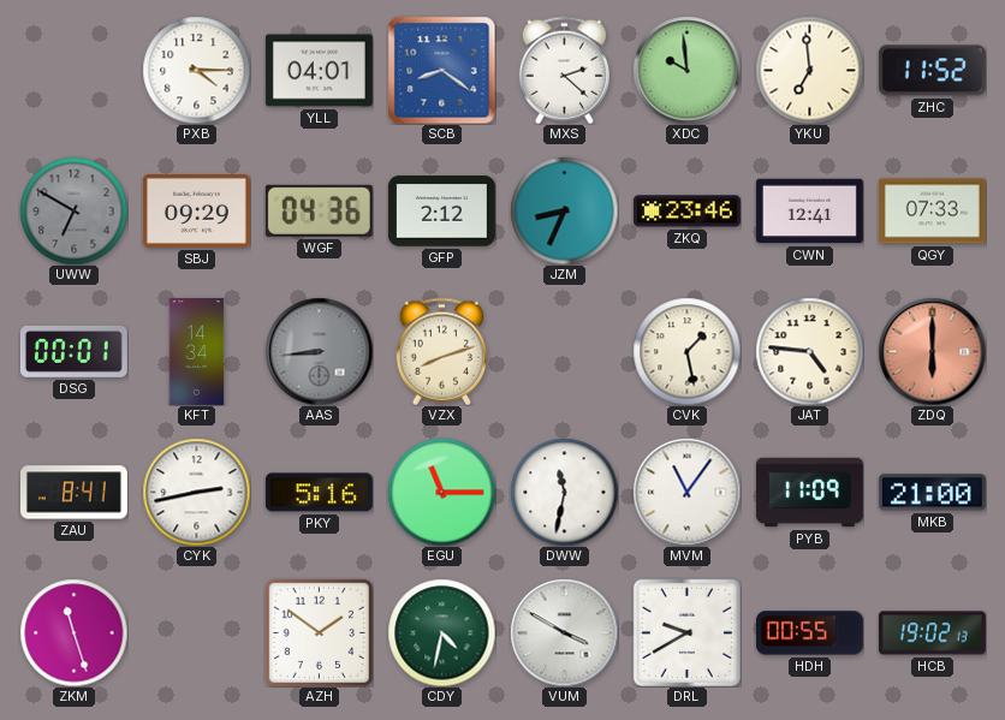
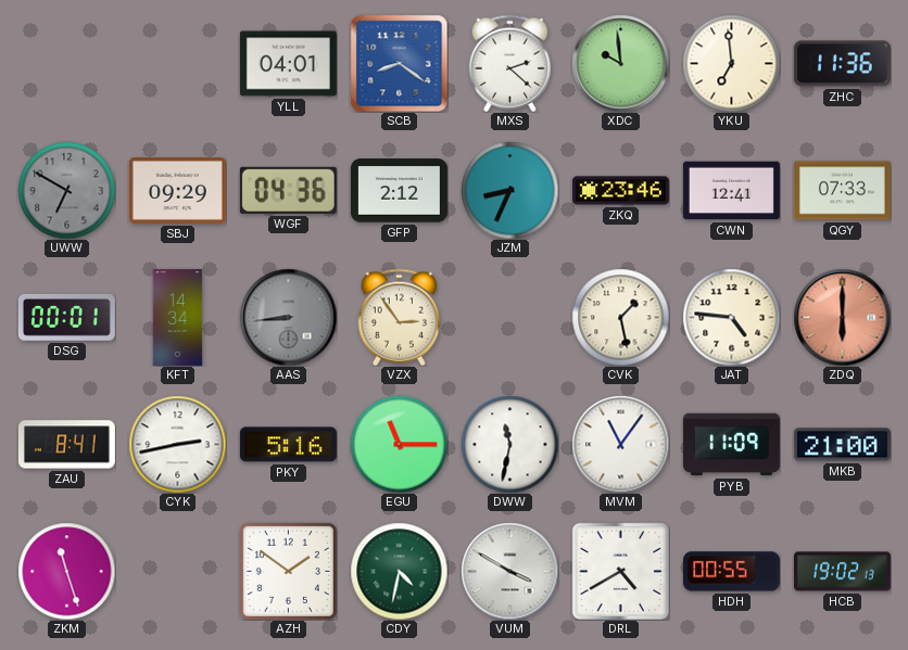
PXB: 4:15 -> none (196, 70)
ZHC: 11:52 -> 11:36 (842, 64)
VZX: 8:12 -> 2:54 (399, 317)
DRL: 9:40 -> 4:40 (620, 571)
